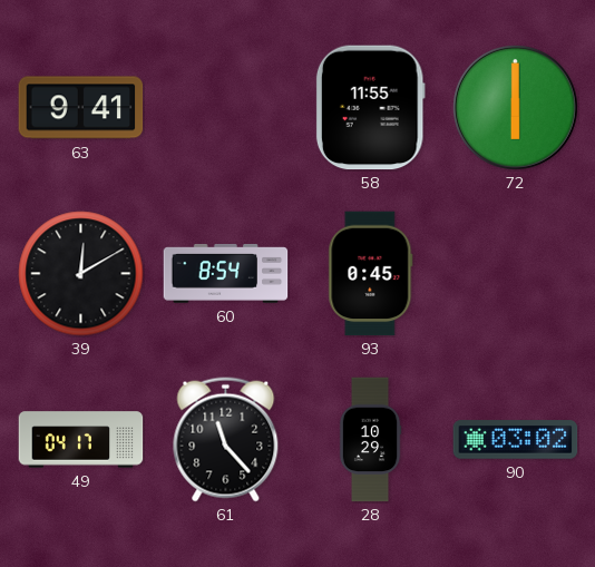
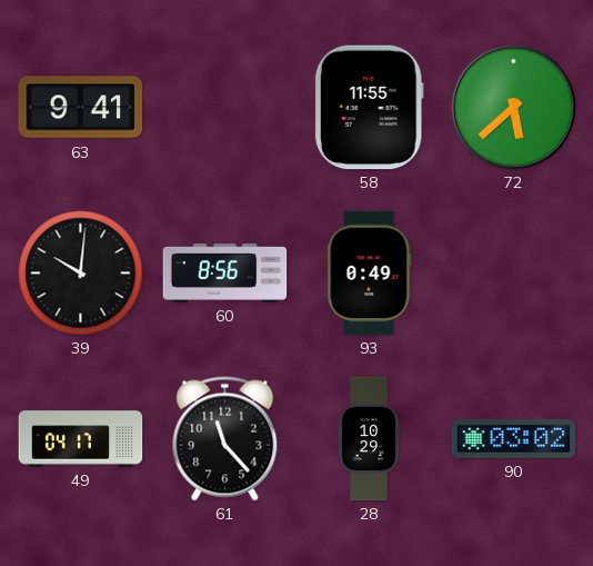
72: 6:00 -> 5:38 (513, 107)
39: 12:10 -> 10:01 (81, 274)
60: 8:54 -> 8:56 (225, 274)
93: 0:45 -> 0:49 (370, 274)
